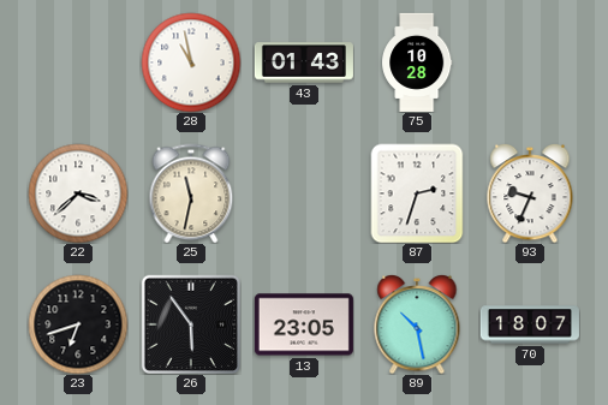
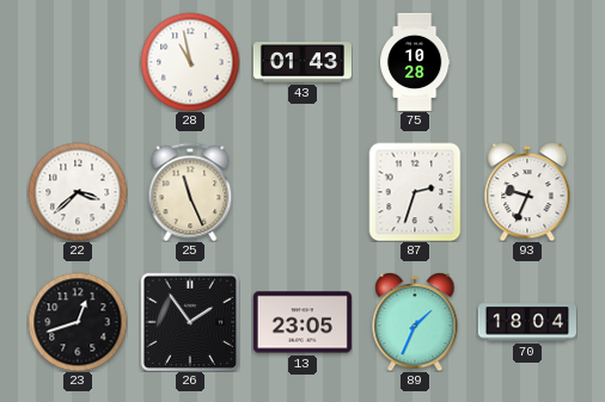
25: 11:32 -> 11:26 (190, 192)
23: 6:42 -> 12:42 (78, 322)
26: 5:54 -> 1:54 (189, 321)
89: 10:28 -> 1:34 (415, 322)
70: 18:07 -> 18:04 (527, 322)
